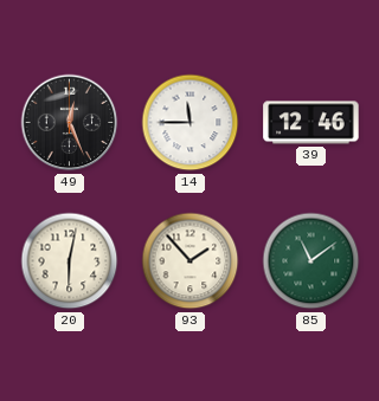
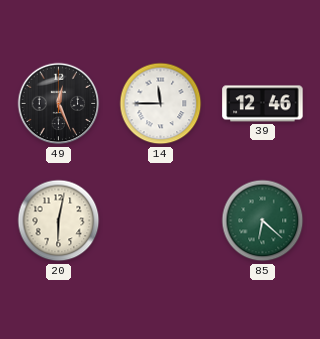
93: 1:53 -> none (191, 261)
85: 11:09 -> 6:22 (263, 221)
